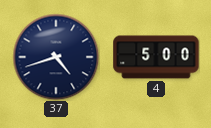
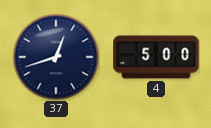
37: 4:42 -> 12:42 (56, 57)
